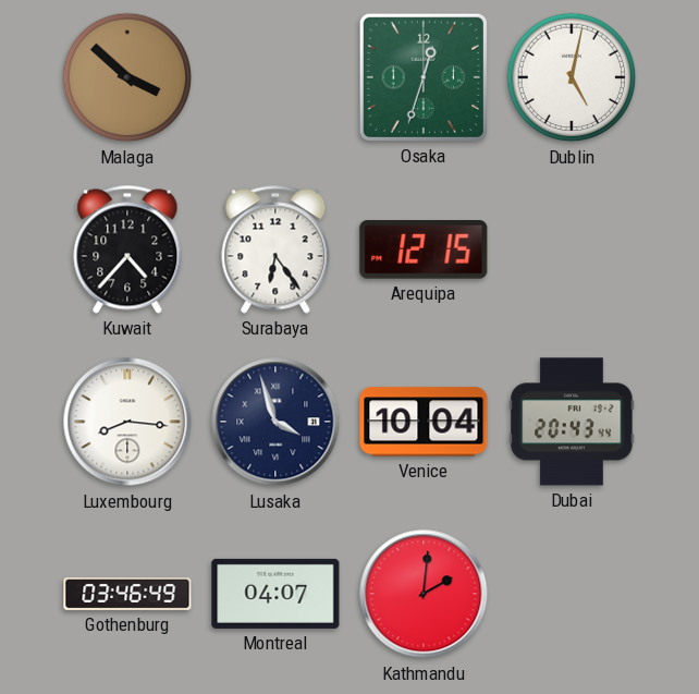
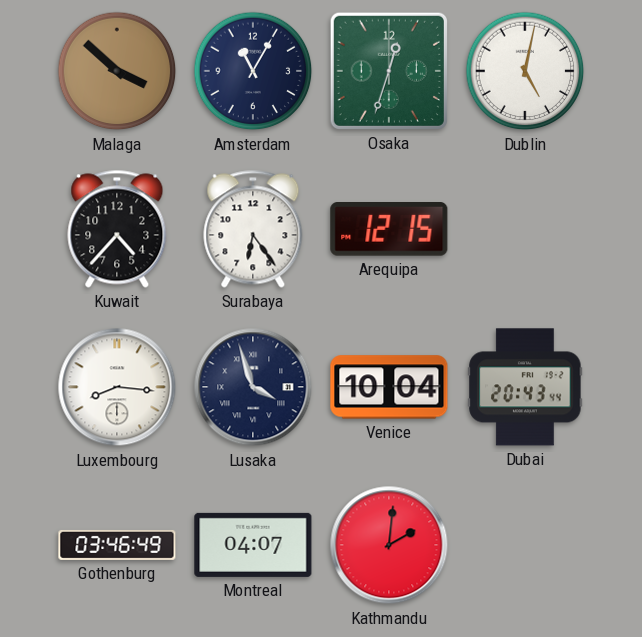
Amsterdam: none -> 11:05 (253, 71)
